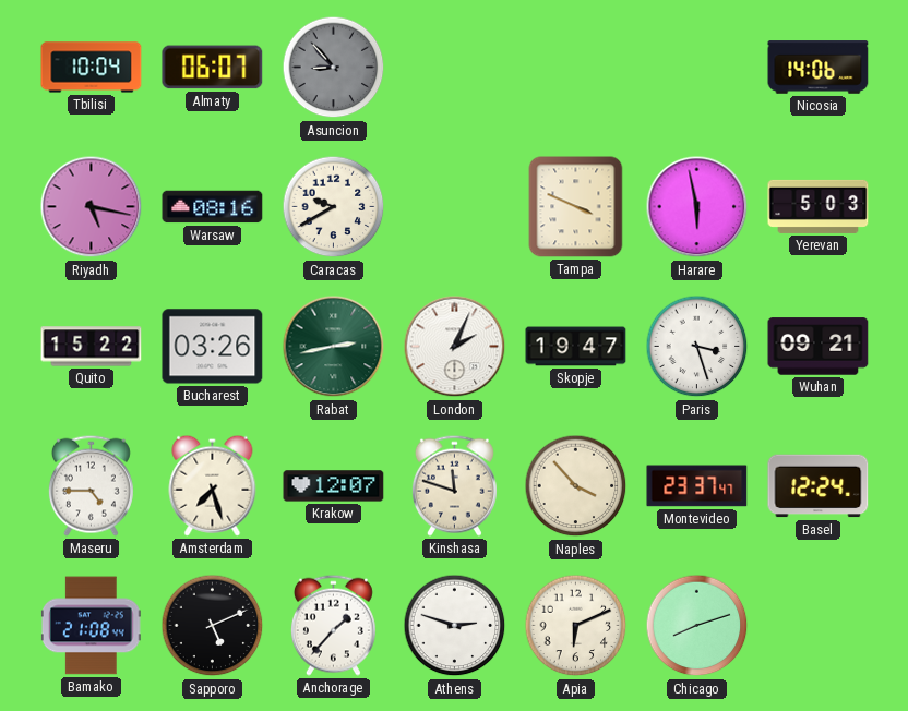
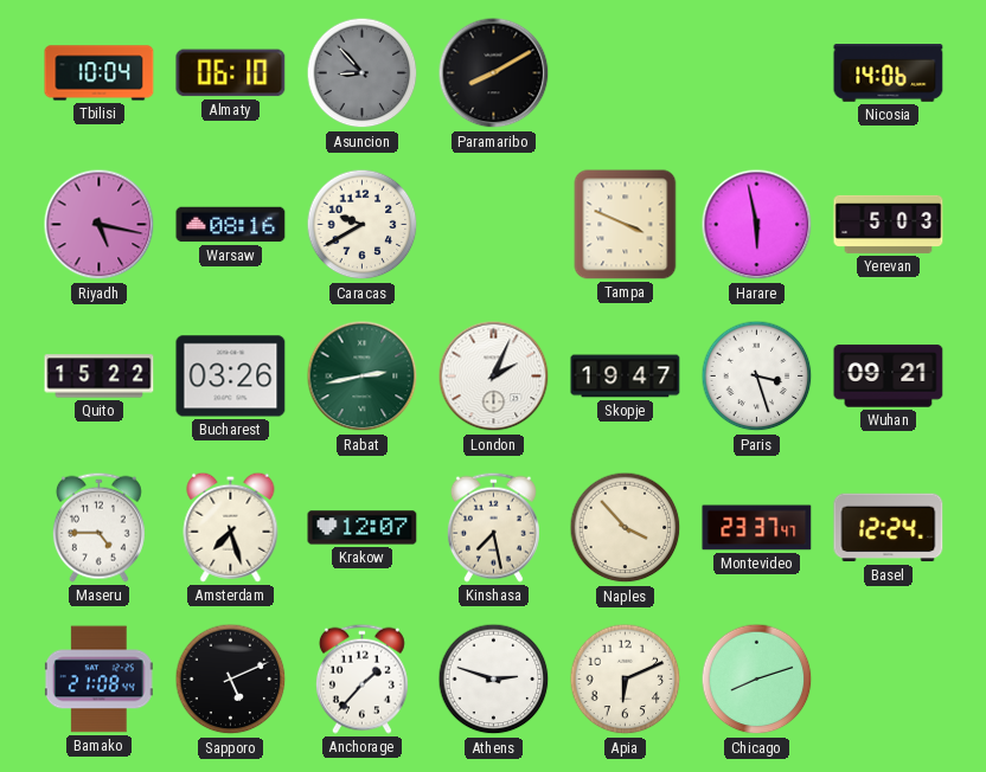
Almaty: 06:07 -> 06:10 (231, 73)
Paramaribo: none -> 8:10 (494, 73)
Kinshasa: 11:48 -> 7:28 (493, 527)
